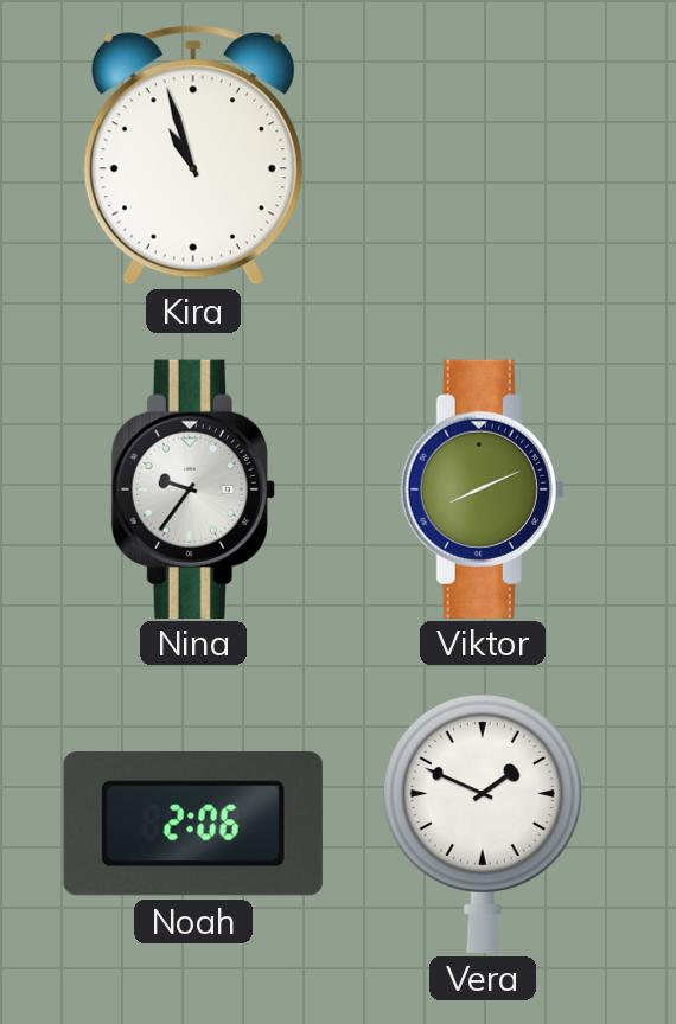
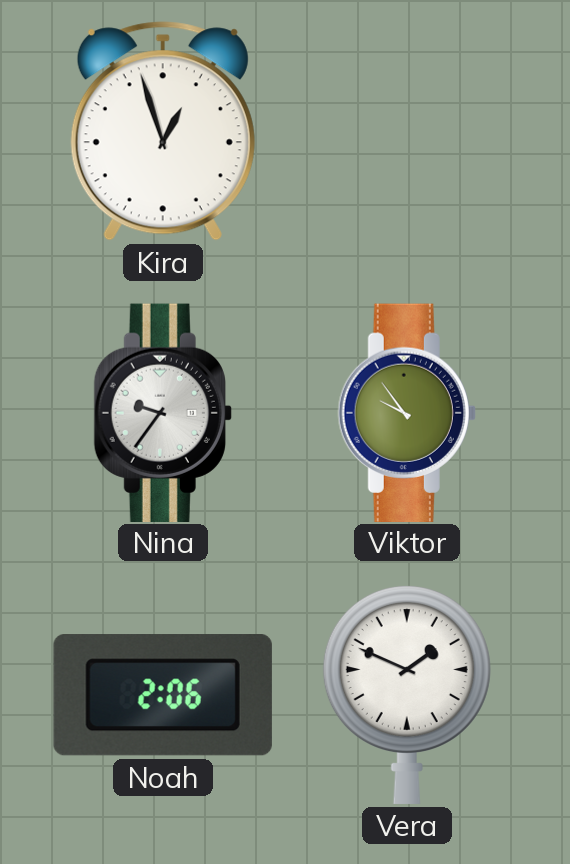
Kira: 10:57 -> 12:57 (163, 131)
Viktor: 8:11 -> 9:54 (407, 412)
